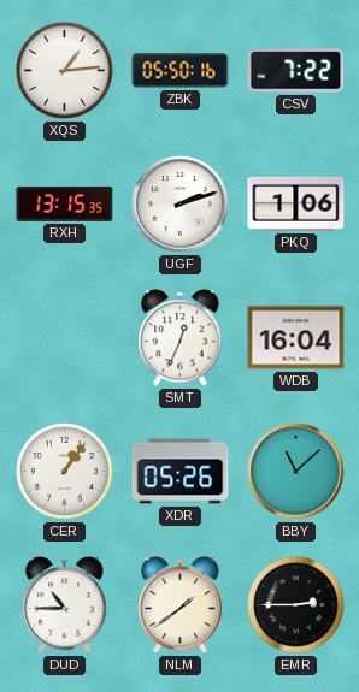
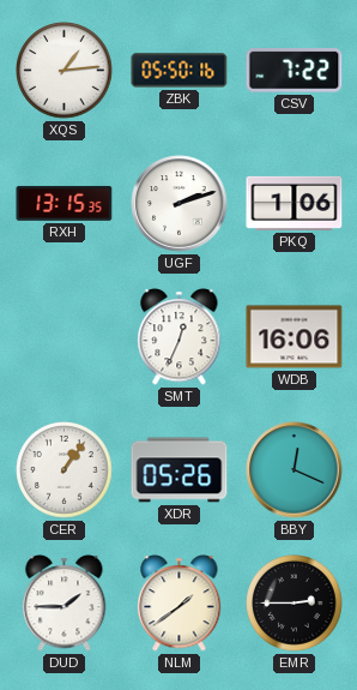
WDB: 16:04 -> 16:06 (295, 337)
BBY: 11:08 -> 12:19 (295, 470)
DUD: 10:45 -> 1:45 (65, 604)
